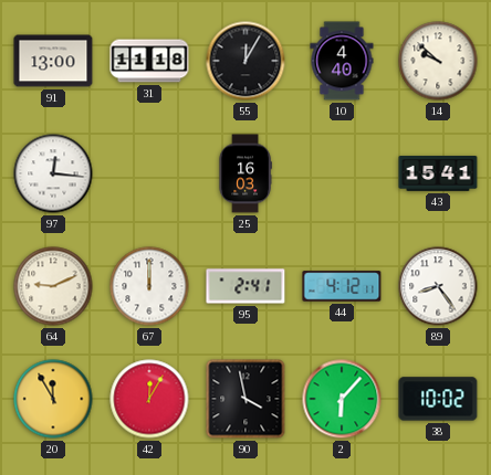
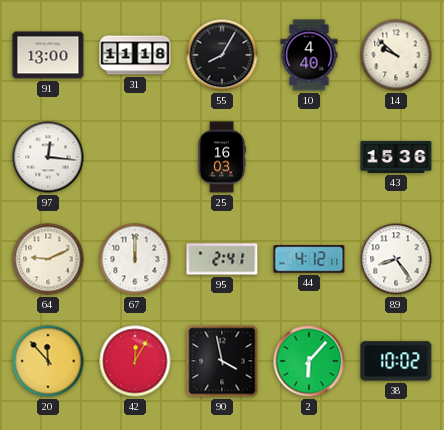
55: 12:05 -> 8:05 (222, 55)
43: 15:41 -> 15:36 (396, 157)
20: 11:55 -> 11:53 (48, 361)
